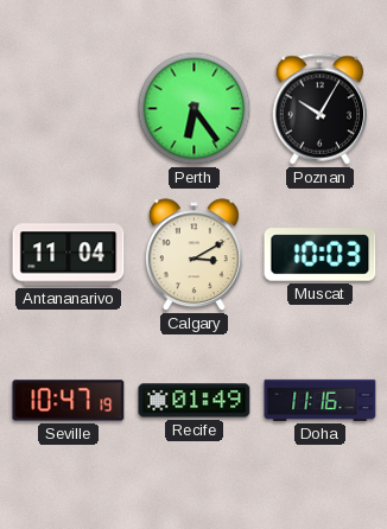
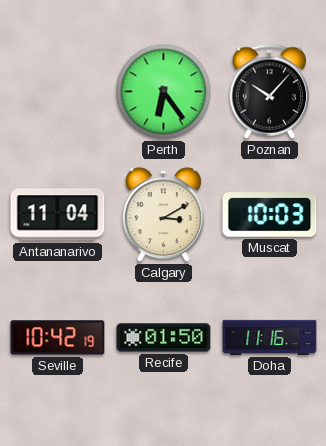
Poznan: 10:05 -> 10:07 (270, 92)
Seville: 10:47 -> 10:42 (58, 338)
Recife: 01:49 -> 01:50 (164, 338)
